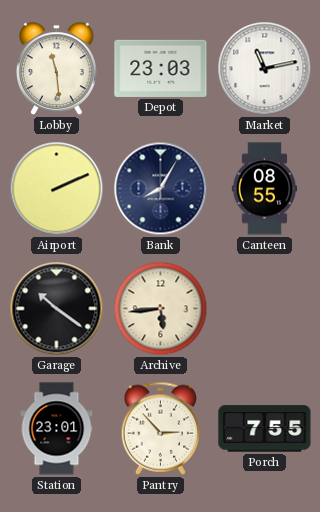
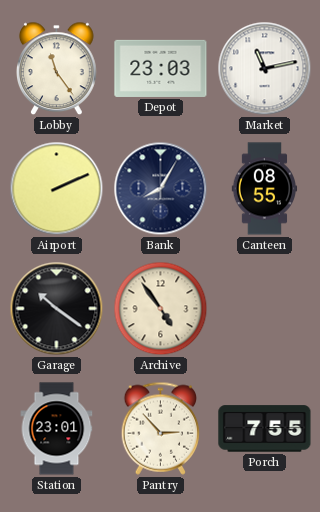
Lobby: 11:29 -> 11:24 (57, 69)
Archive: 5:44 -> 4:54 (161, 309)
